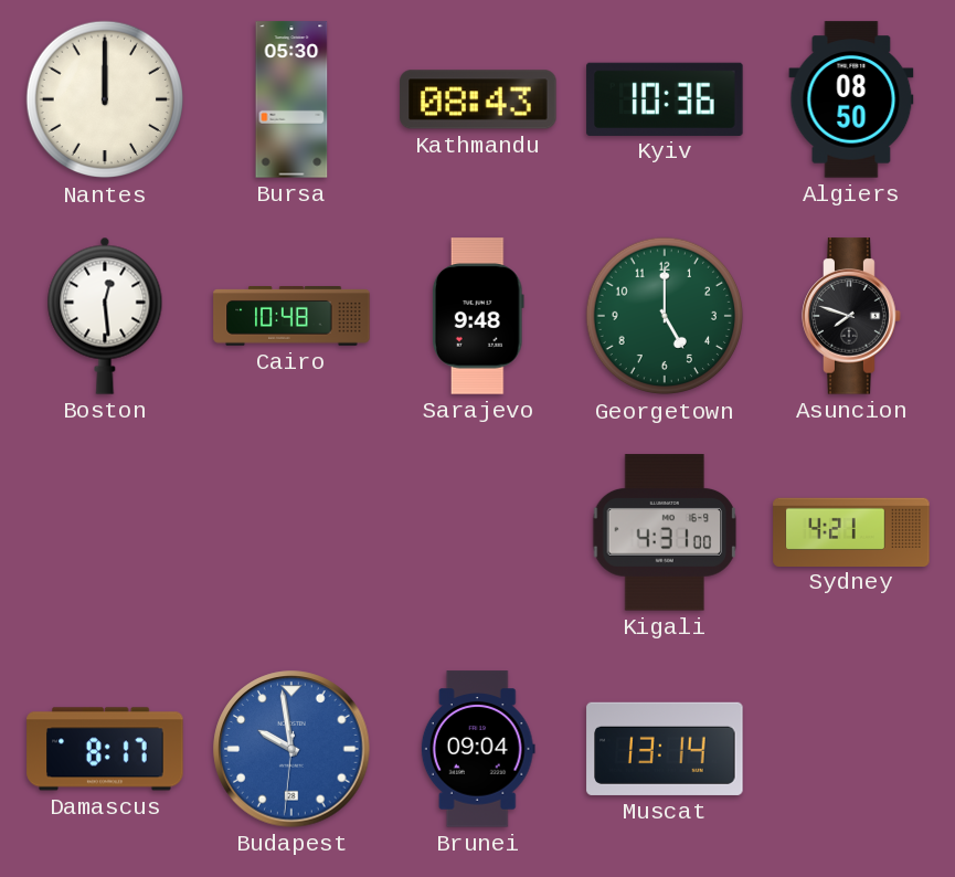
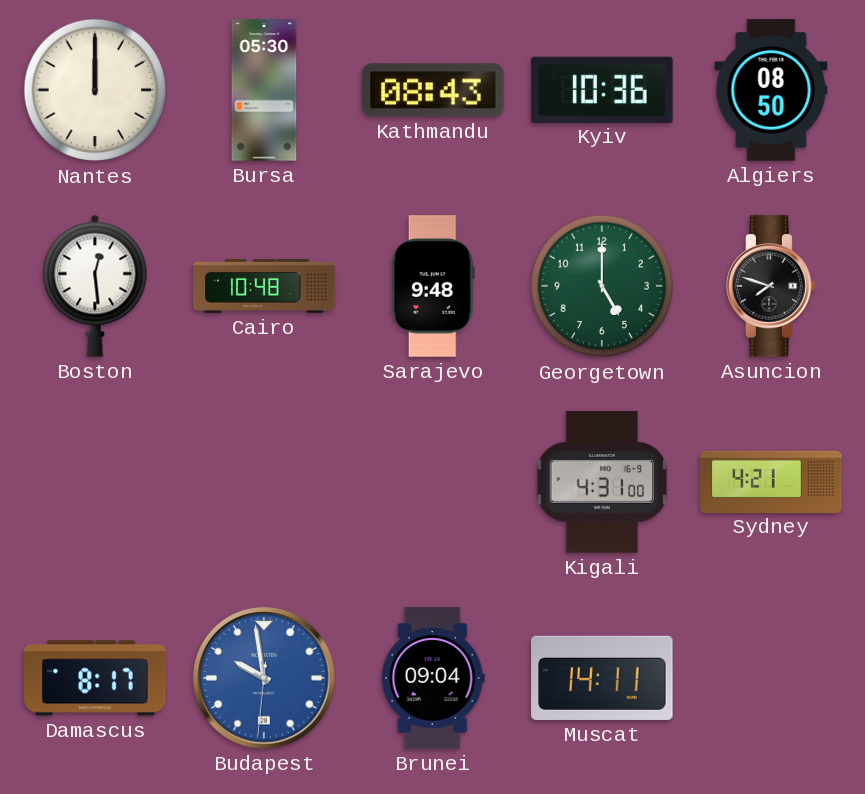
Muscat: 13:14 -> 14:11 (602, 678)
